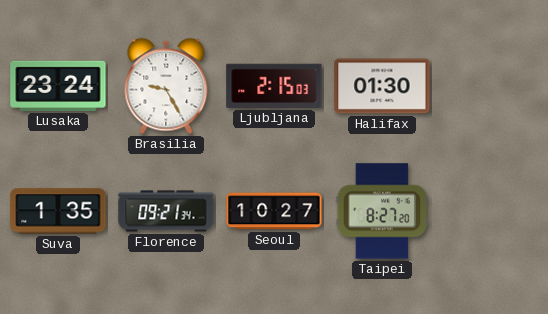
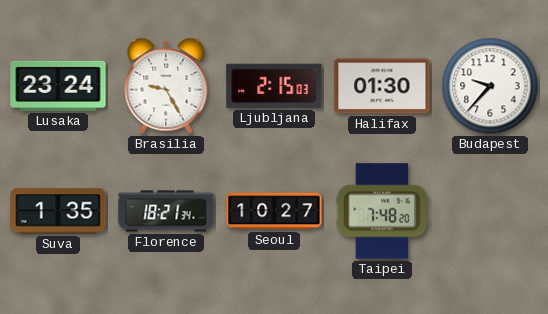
Budapest: none -> 9:37 (490, 86)
Florence: 09:21 -> 18:21 (166, 211)
Taipei: 8:27 -> 7:48 (382, 211)
